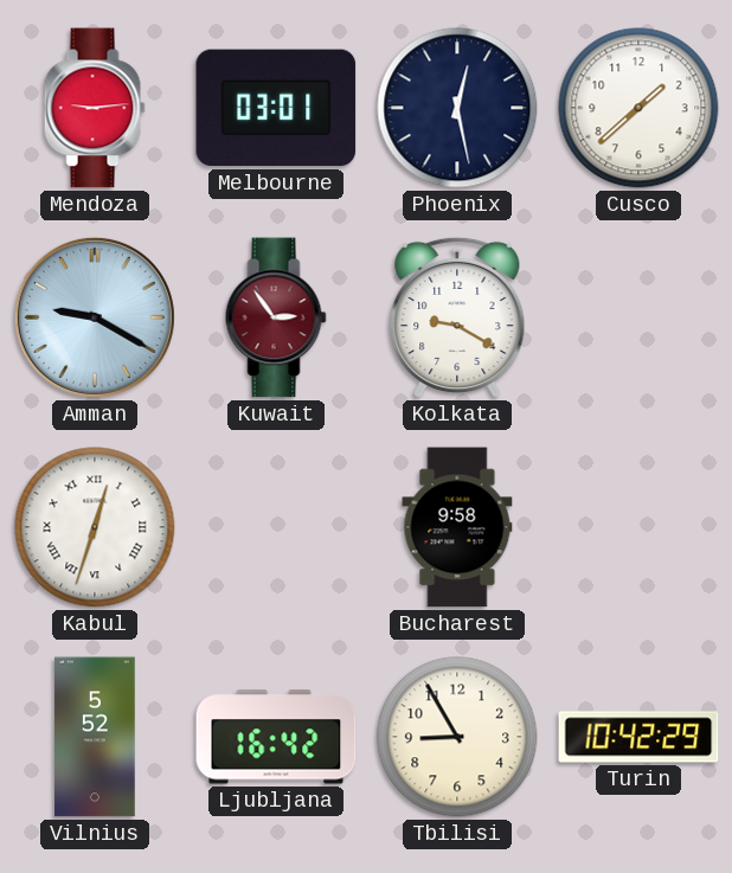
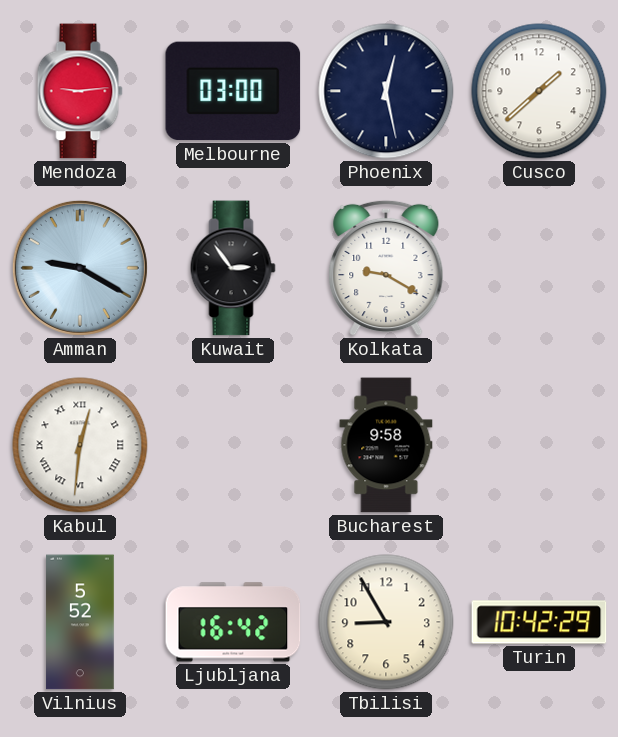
Melbourne: 03:01 -> 03:00 (233, 91)
Kuwait dial: burgundy -> black (233, 268)
Kabul: 12:33 -> 12:31 (80, 445)
